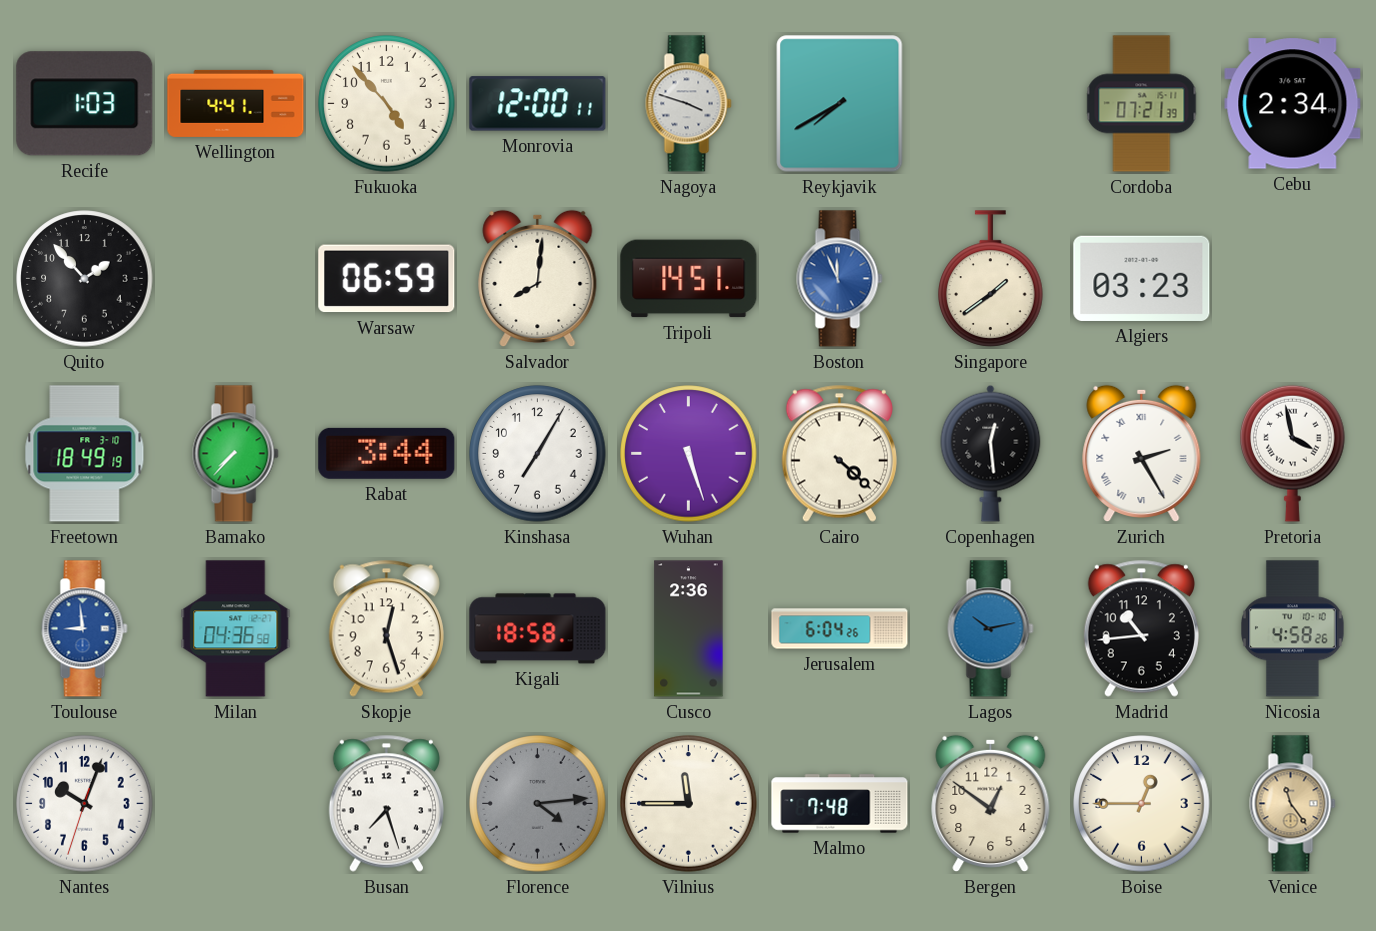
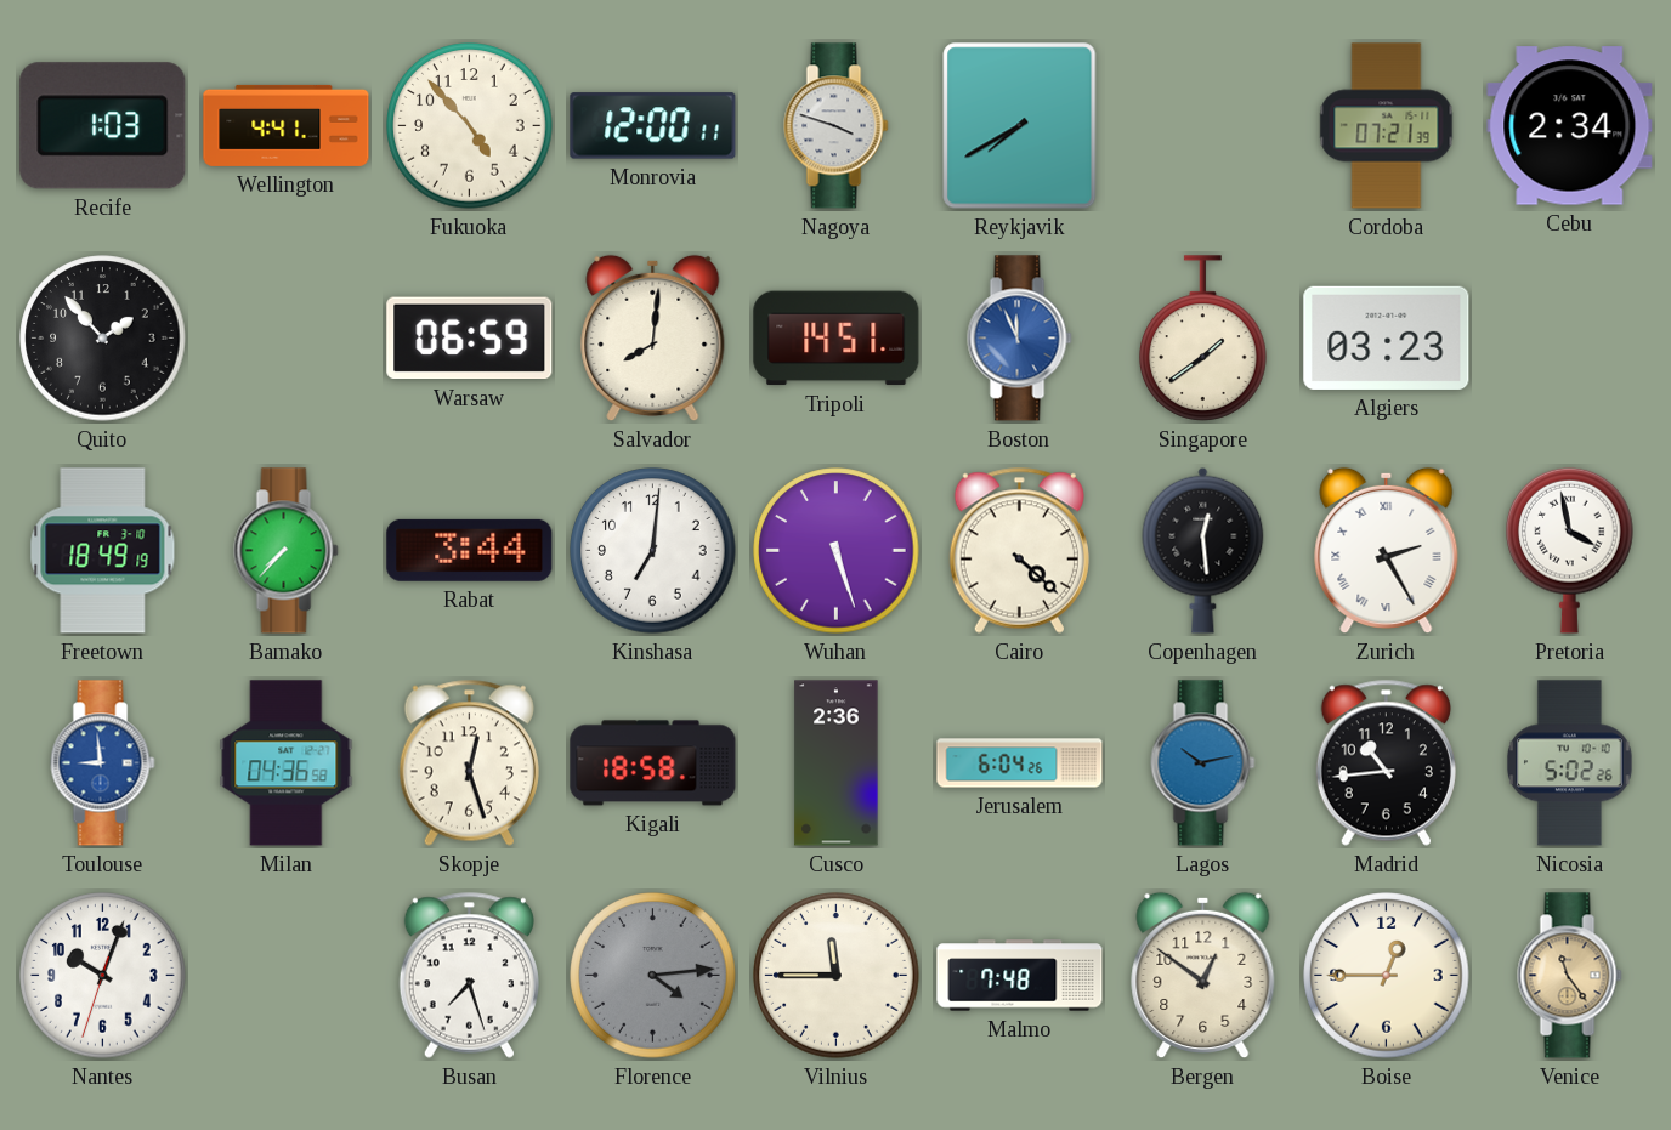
Kinshasa: 7:05 -> 7:01 (653, 551)
Nicosia: 4:58 -> 5:02 (1570, 763)
